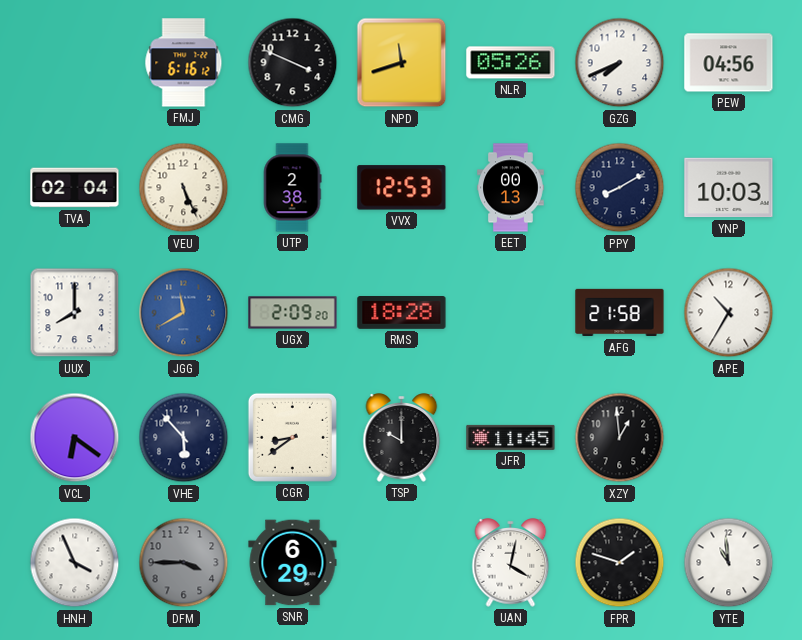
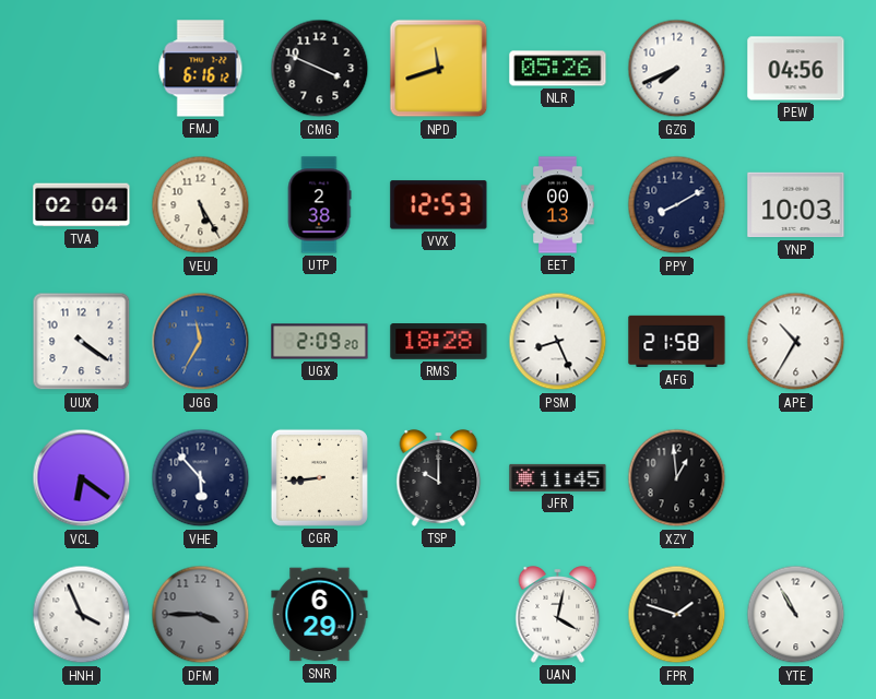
VEU: 5:26 -> 5:25 (201, 205)
UUX: 8:00 -> 4:21 (82, 342)
JGG: 11:40 -> 11:35 (201, 342)
PSM: none -> 8:26 (558, 342)
CGR: 8:39 -> 8:44 (319, 477)
YTE: 10:59 -> 10:55 (796, 615)
